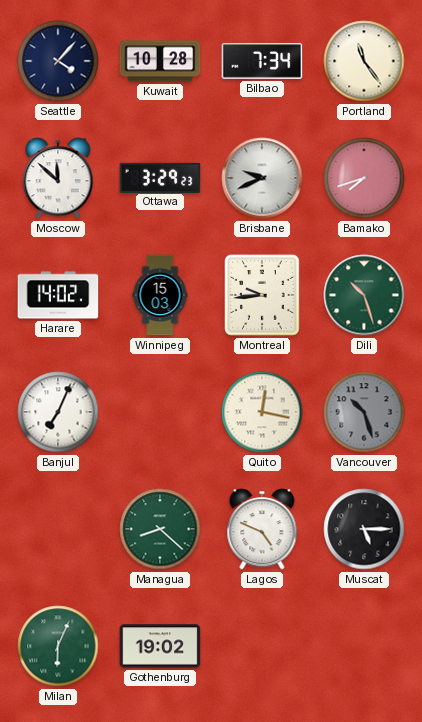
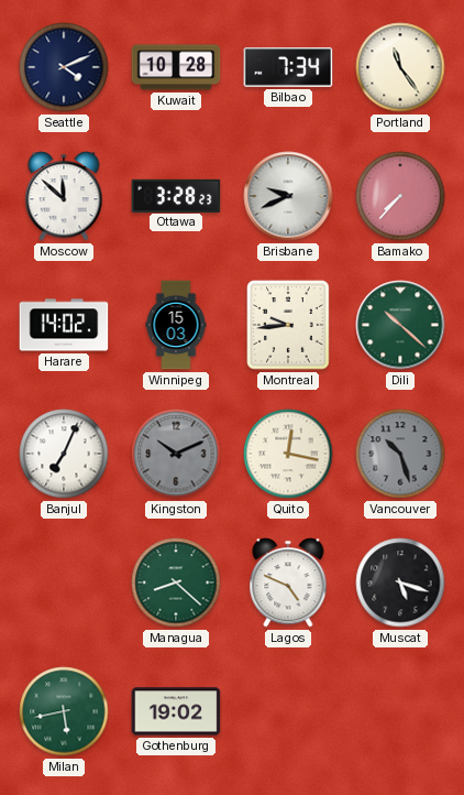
Seattle: 4:07 -> 4:11 (64, 67)
Ottawa: 3:29 -> 3:28 (176, 195)
Bamako: 7:42 -> 7:37 (400, 196)
Dili: 10:27 -> 10:22 (400, 325)
Kingston: none -> 10:11 (176, 454)
Muscat: 5:15 -> 5:18 (400, 582)
Milan: 6:04 -> 5:43 (64, 711)
